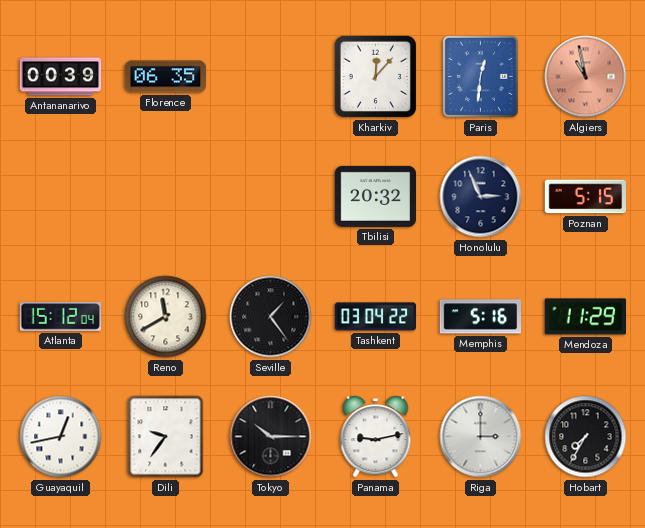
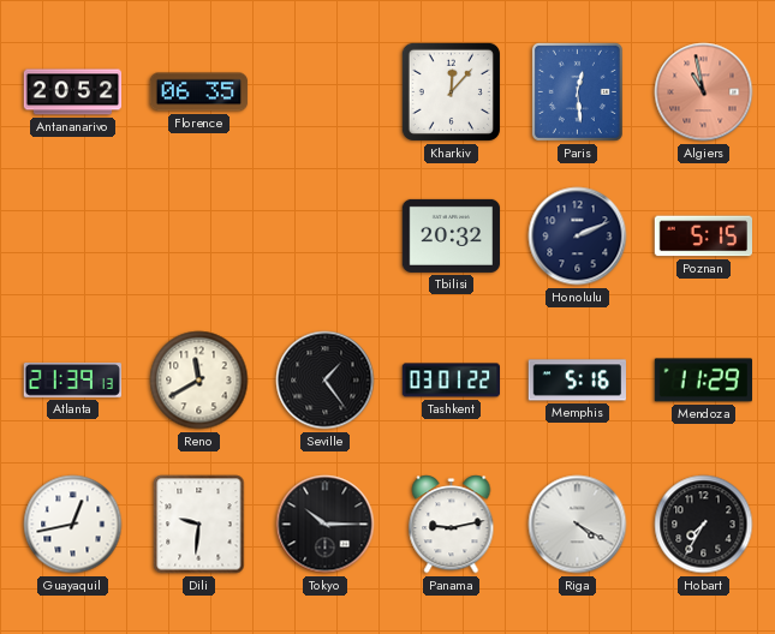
Antananarivo: 00:39 -> 20:52 (73, 92)
Paris: 12:31 -> 12:29 (577, 91)
Honolulu: 2:56 -> 2:11 (578, 237)
Atlanta: 15:12 -> 21:39 (72, 379)
Tashkent: 03:04 -> 03:01 (451, 381)
Dili: 9:36 -> 9:31 (199, 525)
Riga: 3:00 -> 4:20 (578, 525)
